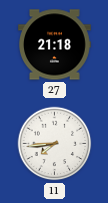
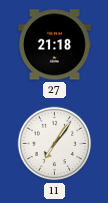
11: 7:44 -> 7:06 (55, 144)
